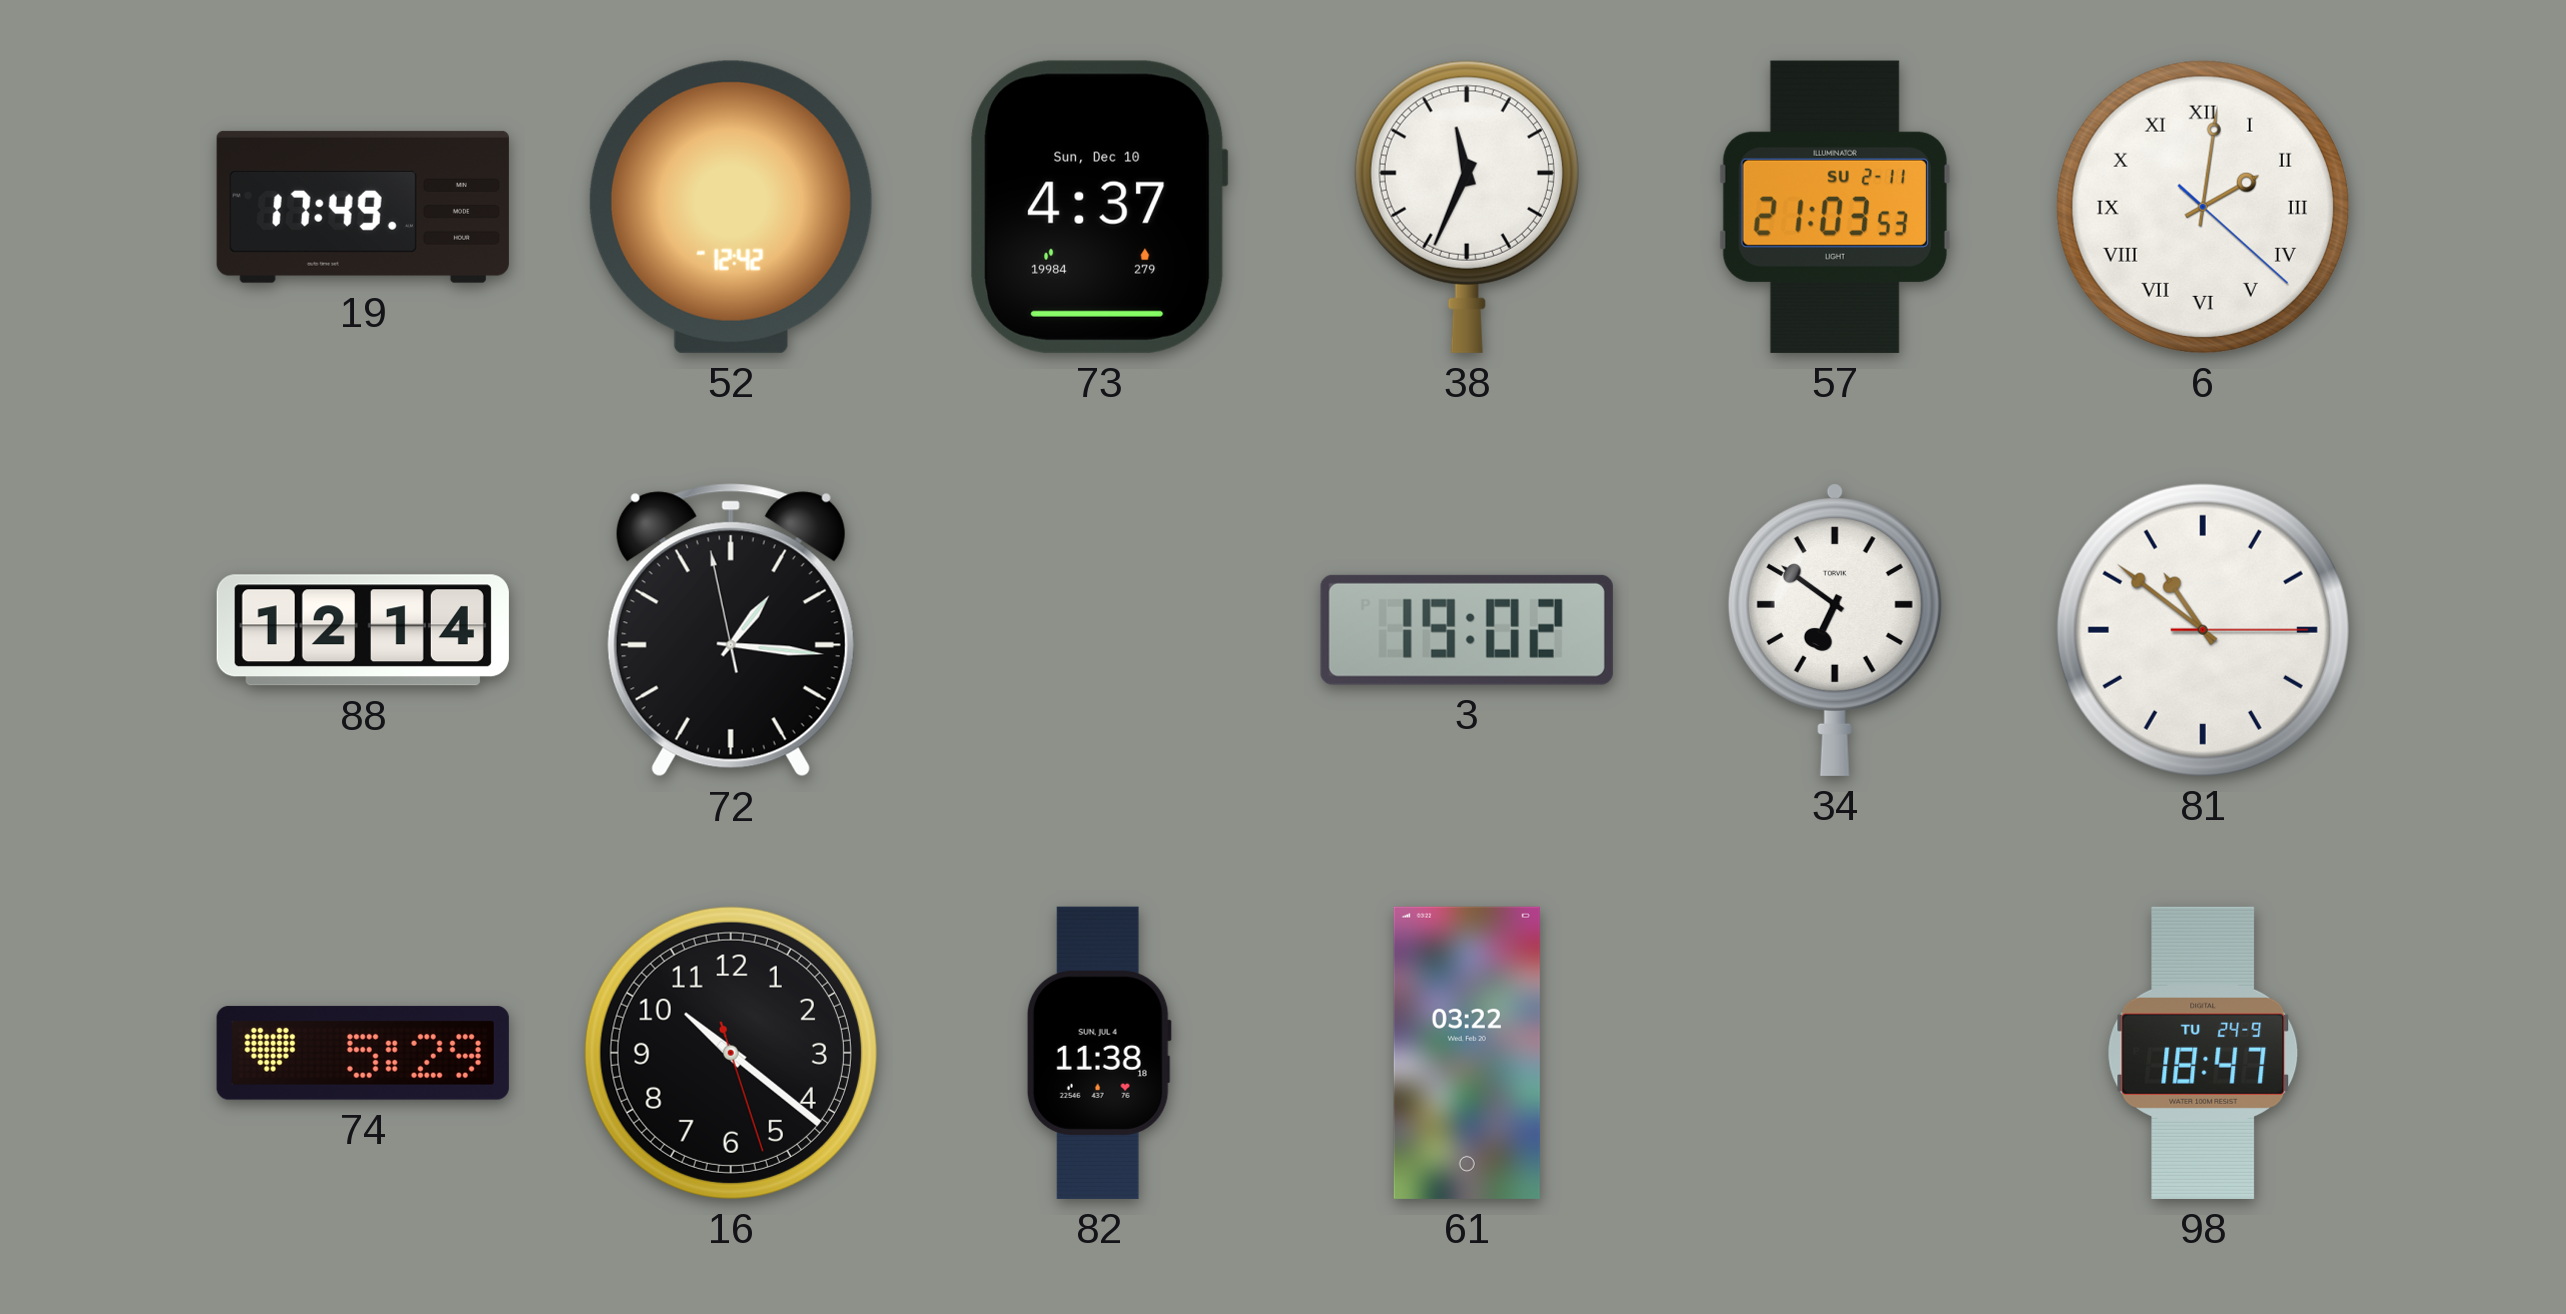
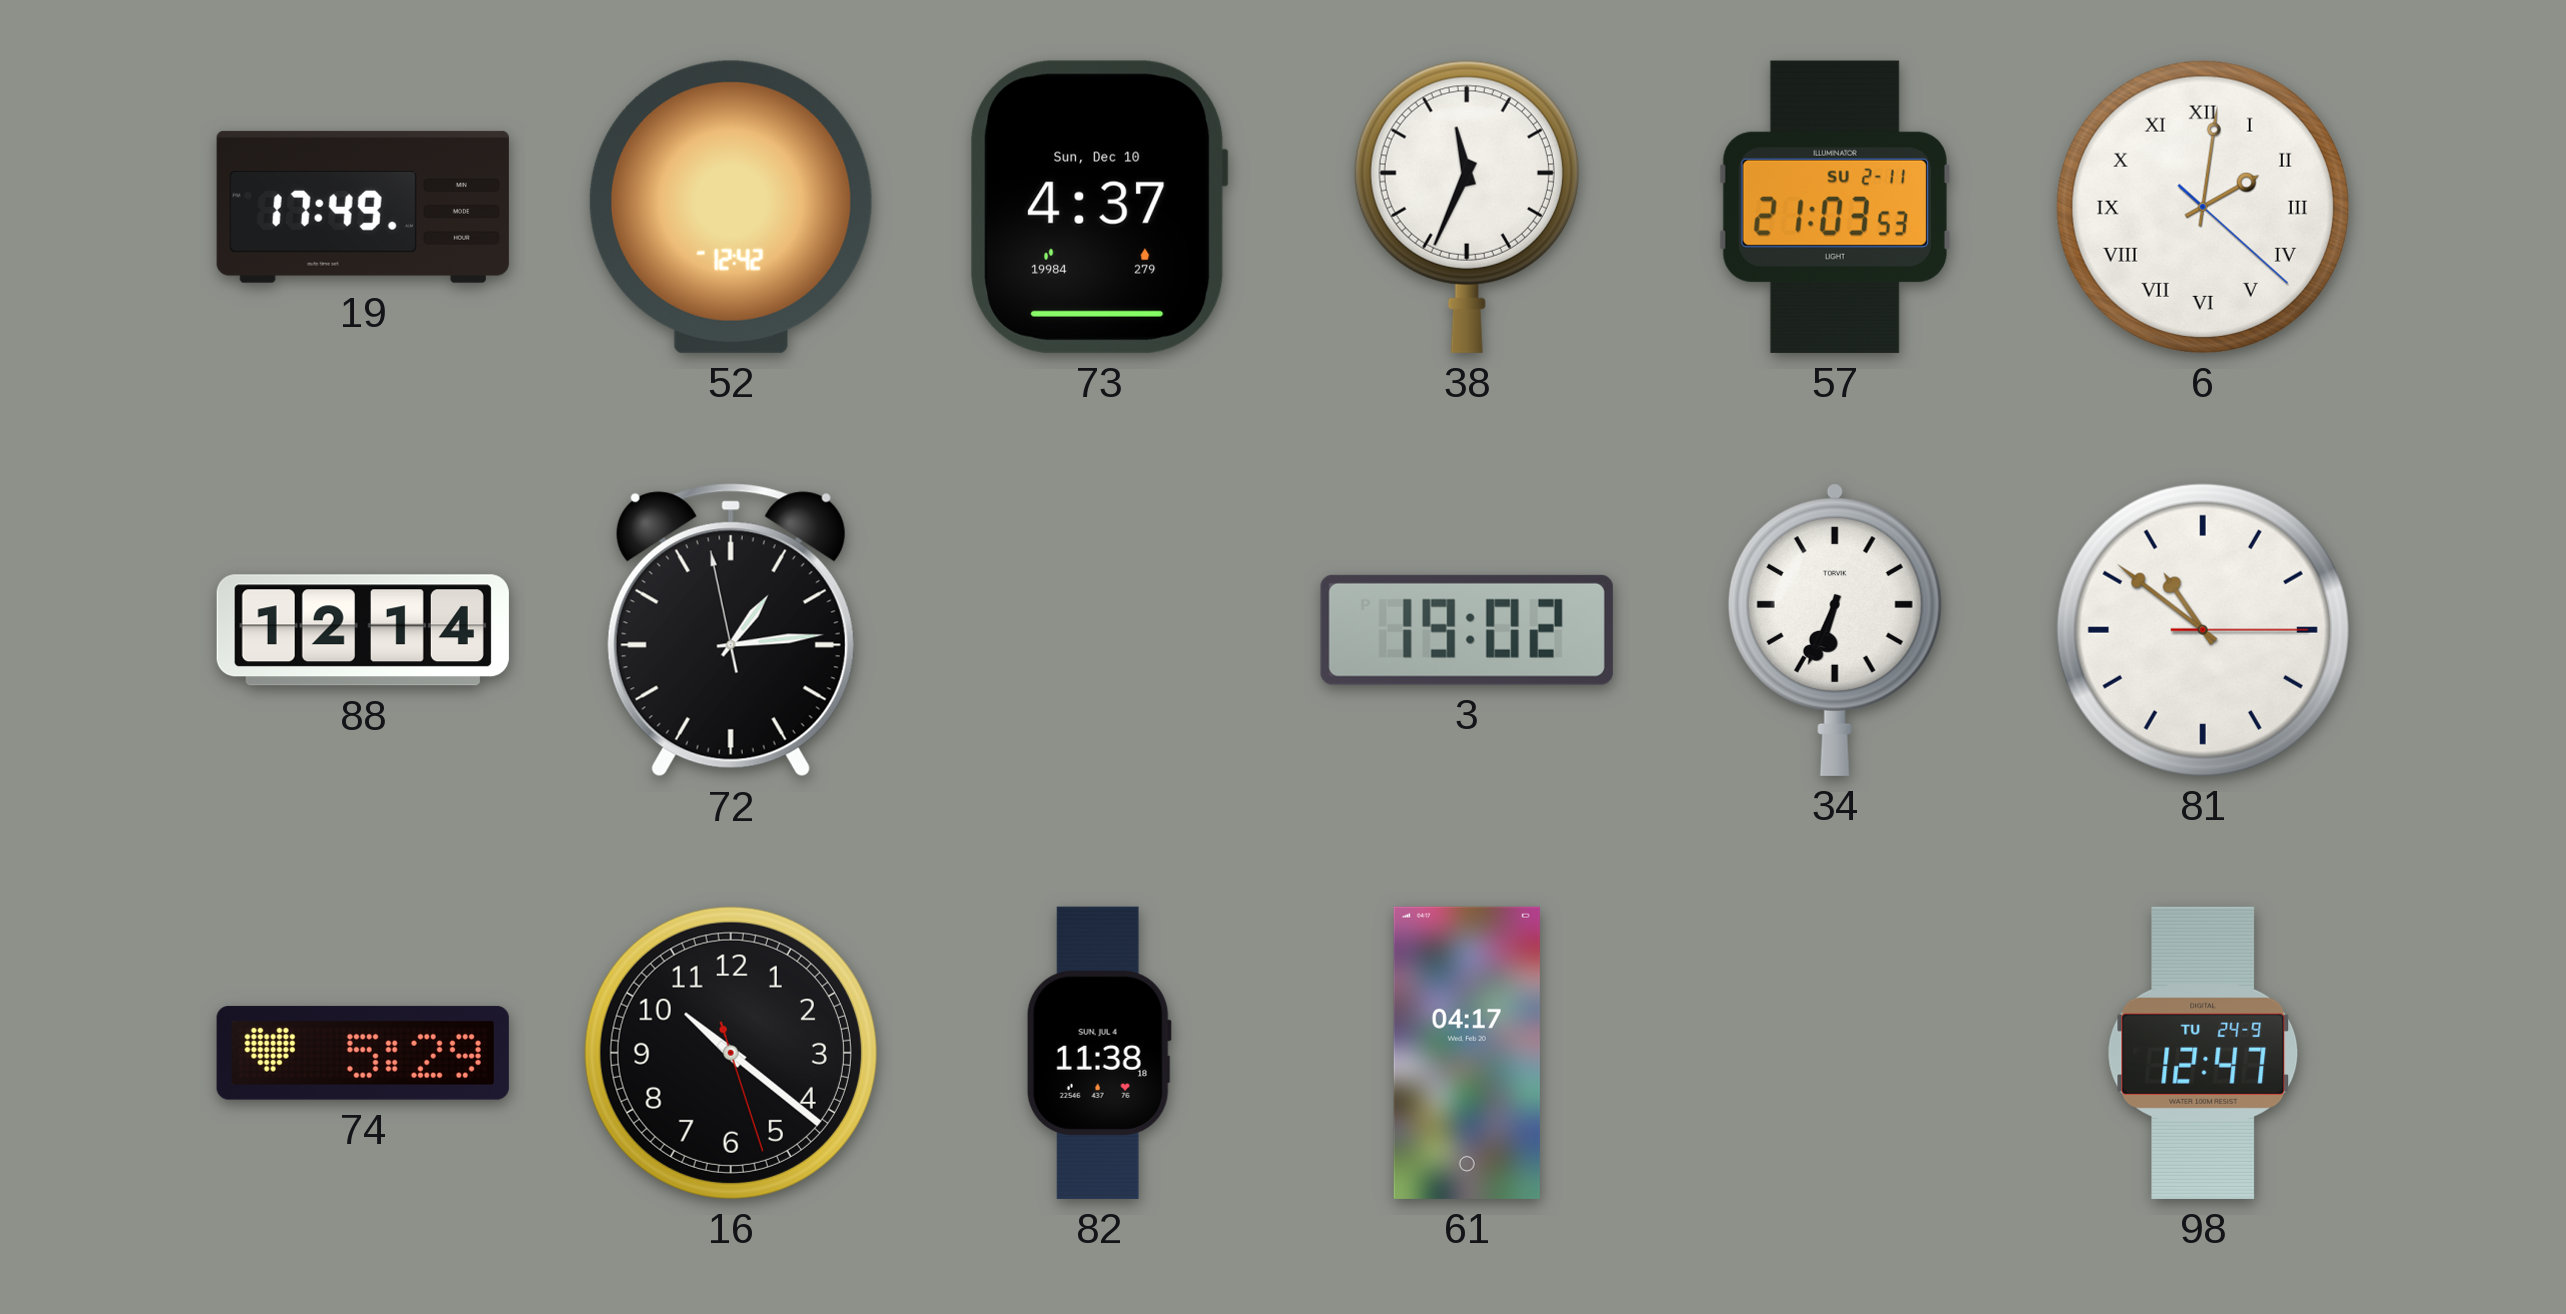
72: 1:15 -> 1:13 (731, 630)
34: 6:51 -> 6:34 (1835, 630)
61: 03:22 -> 04:17 (1467, 1053)
98: 18:47 -> 12:47 (2203, 1053)
